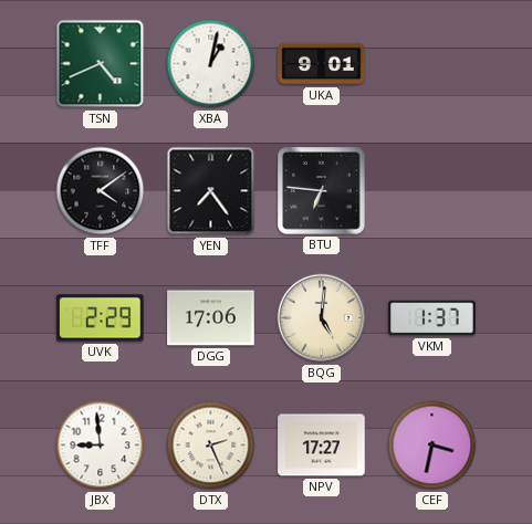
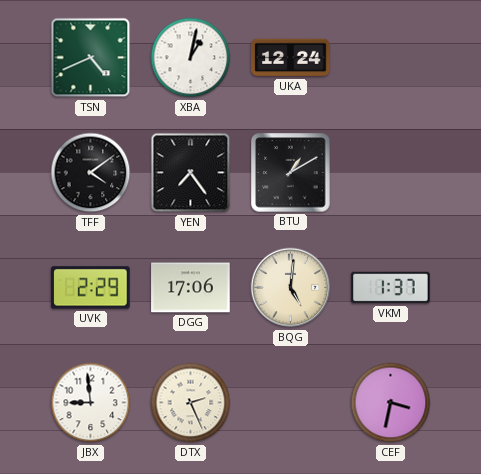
UKA: 9:01 -> 12:24 (291, 58)
BTU: 6:46 -> 1:10 (291, 173)
NPV: 17:27 -> none (322, 446)
